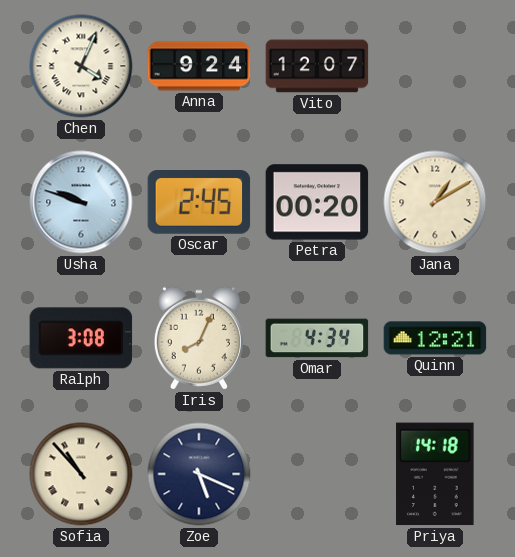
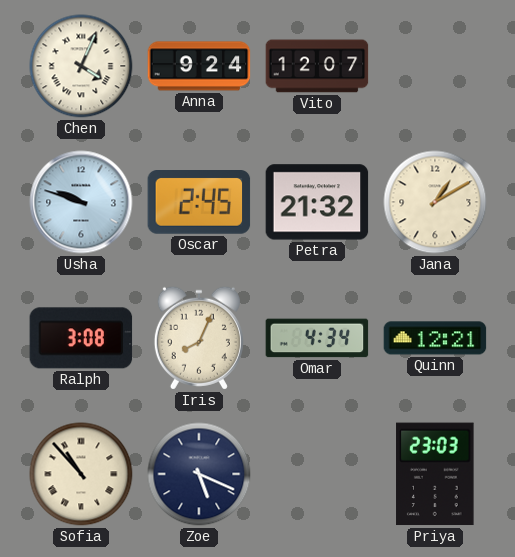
Petra: 00:20 -> 21:32 (317, 202)
Priya: 14:18 -> 23:03 (435, 474)
